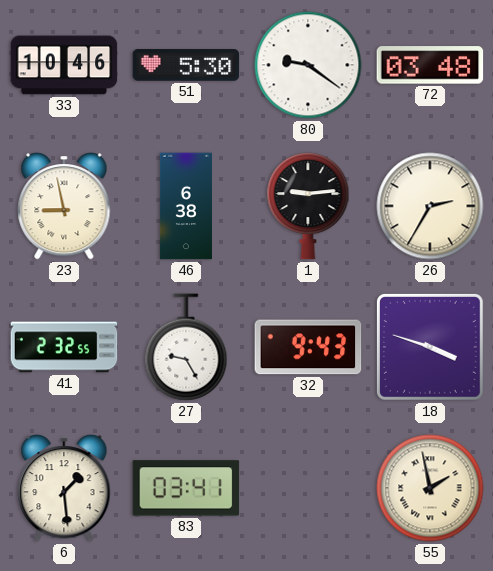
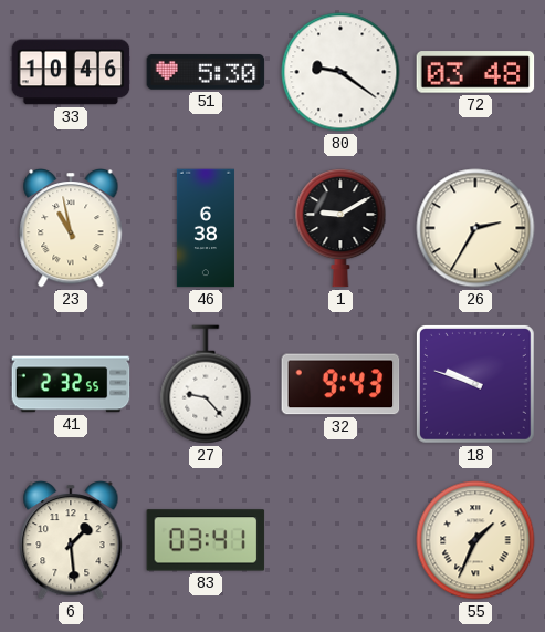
23: 8:58 -> 10:58 (71, 229)
1: 9:14 -> 9:10 (340, 228)
27: 9:25 -> 9:23 (206, 384)
18: 3:48 -> 9:48 (475, 384)
55: 1:58 -> 1:34 (475, 540)
